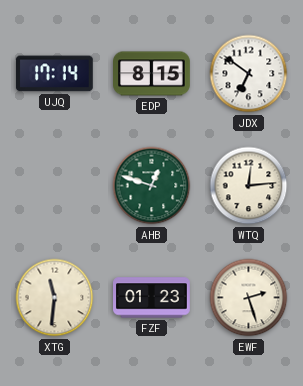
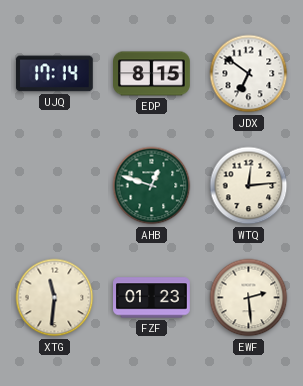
EWF: 2:27 -> 2:29 (249, 298)
